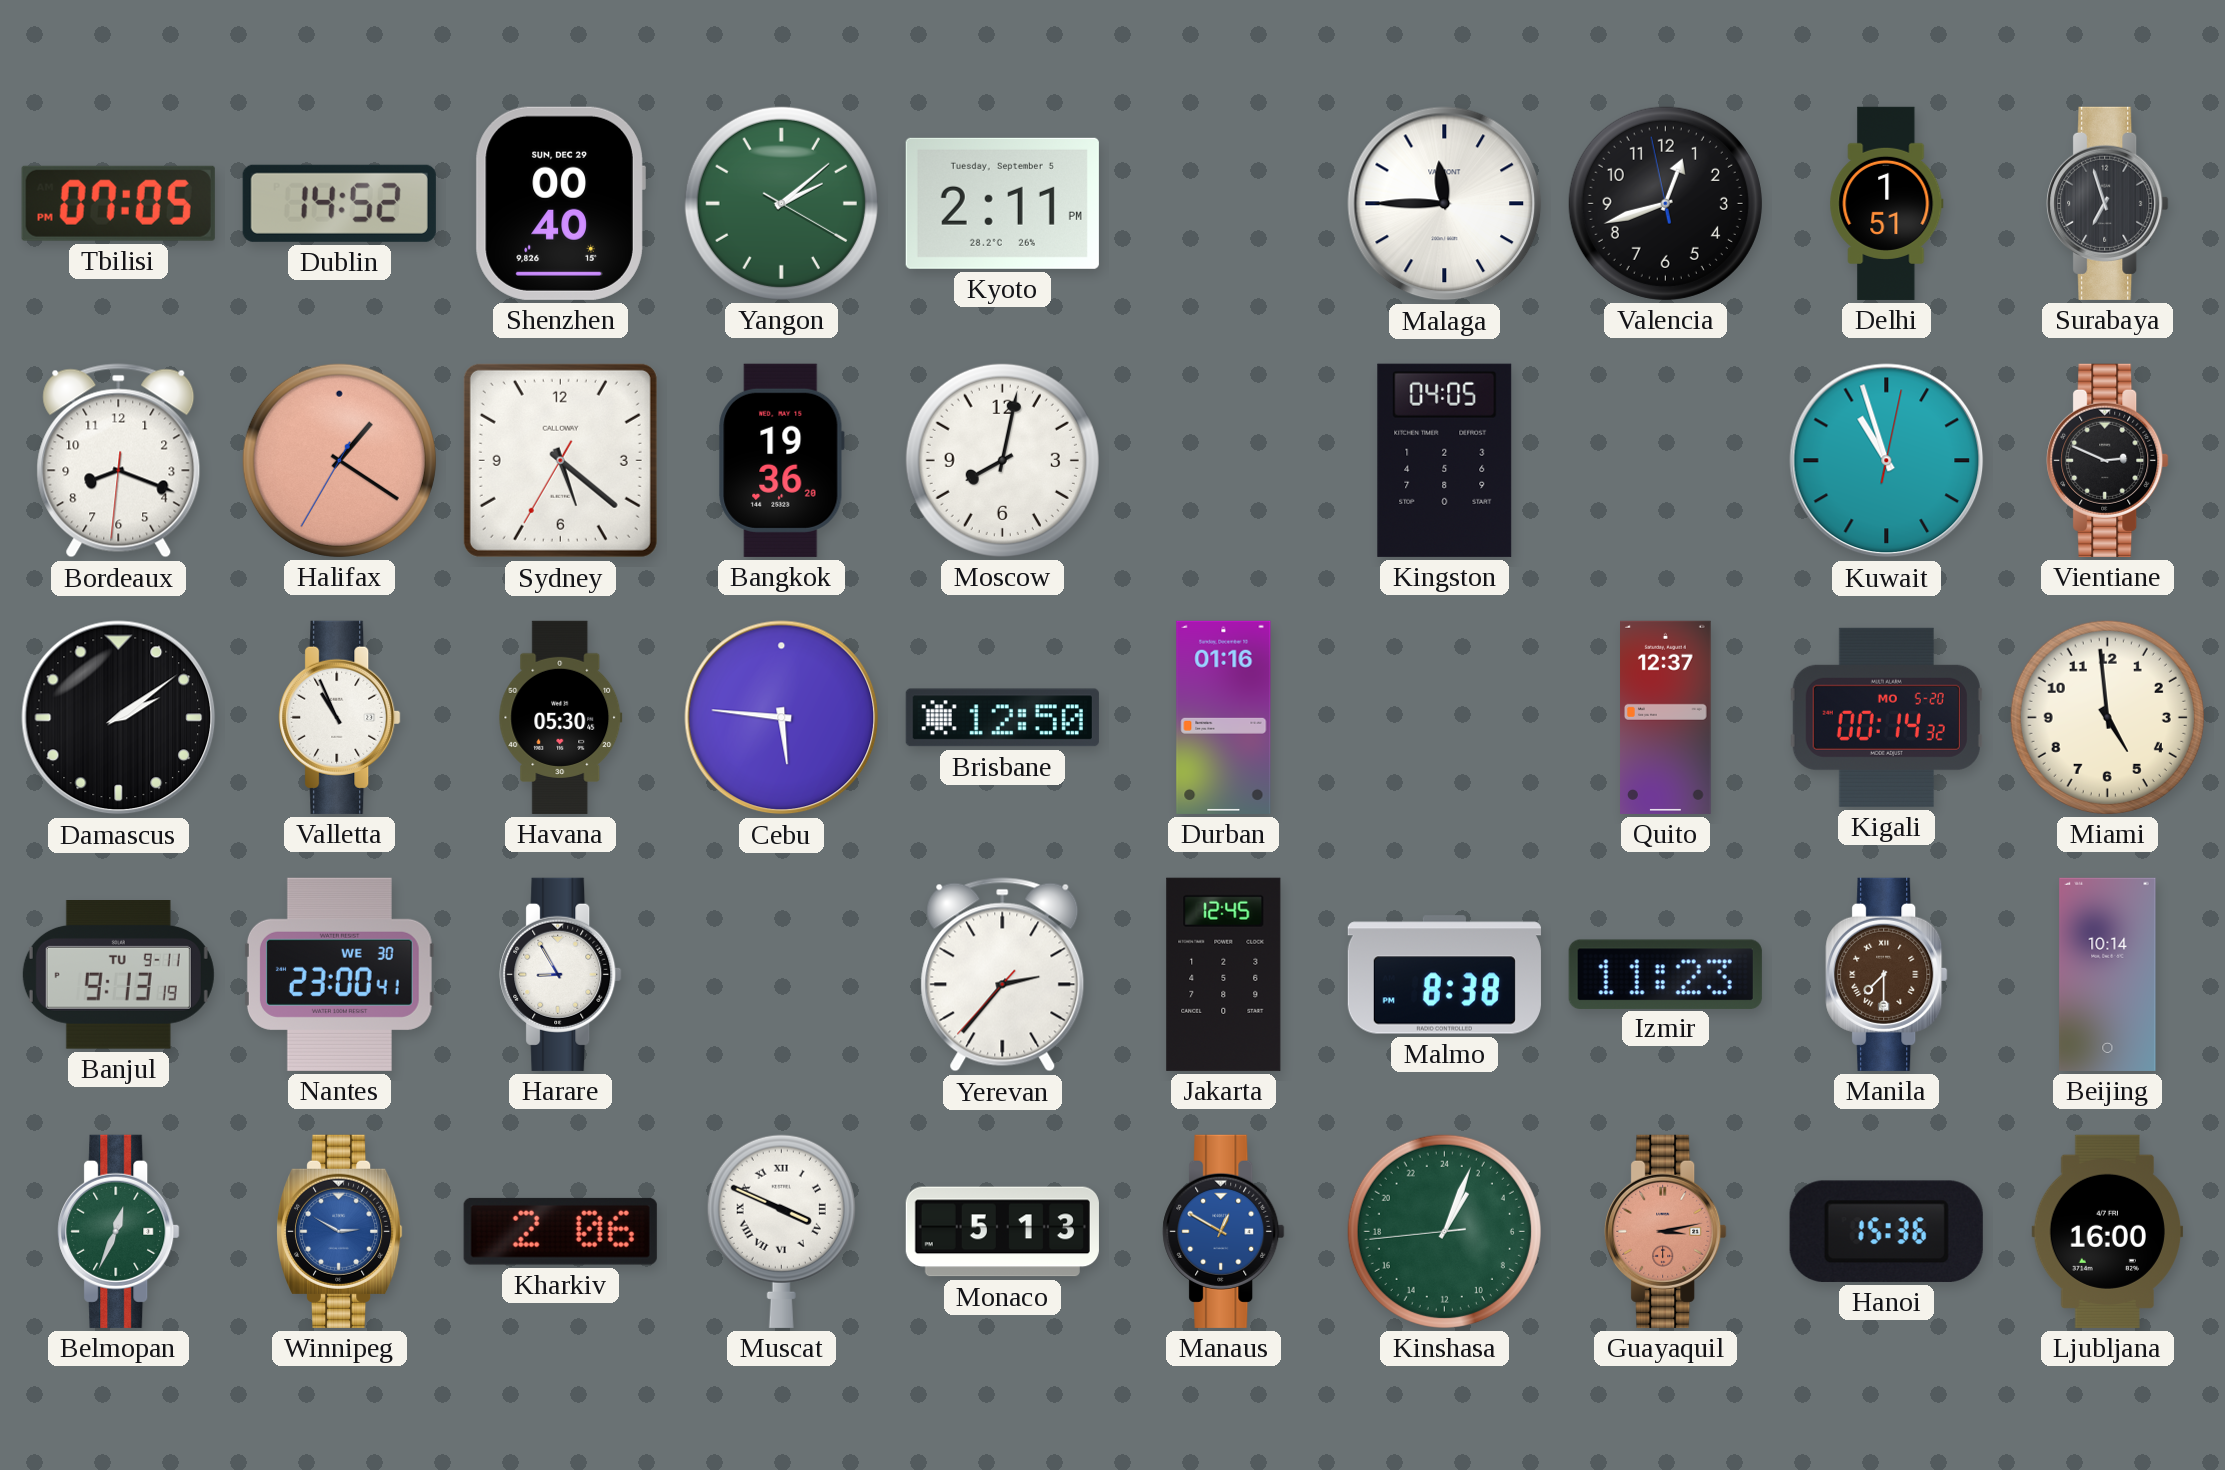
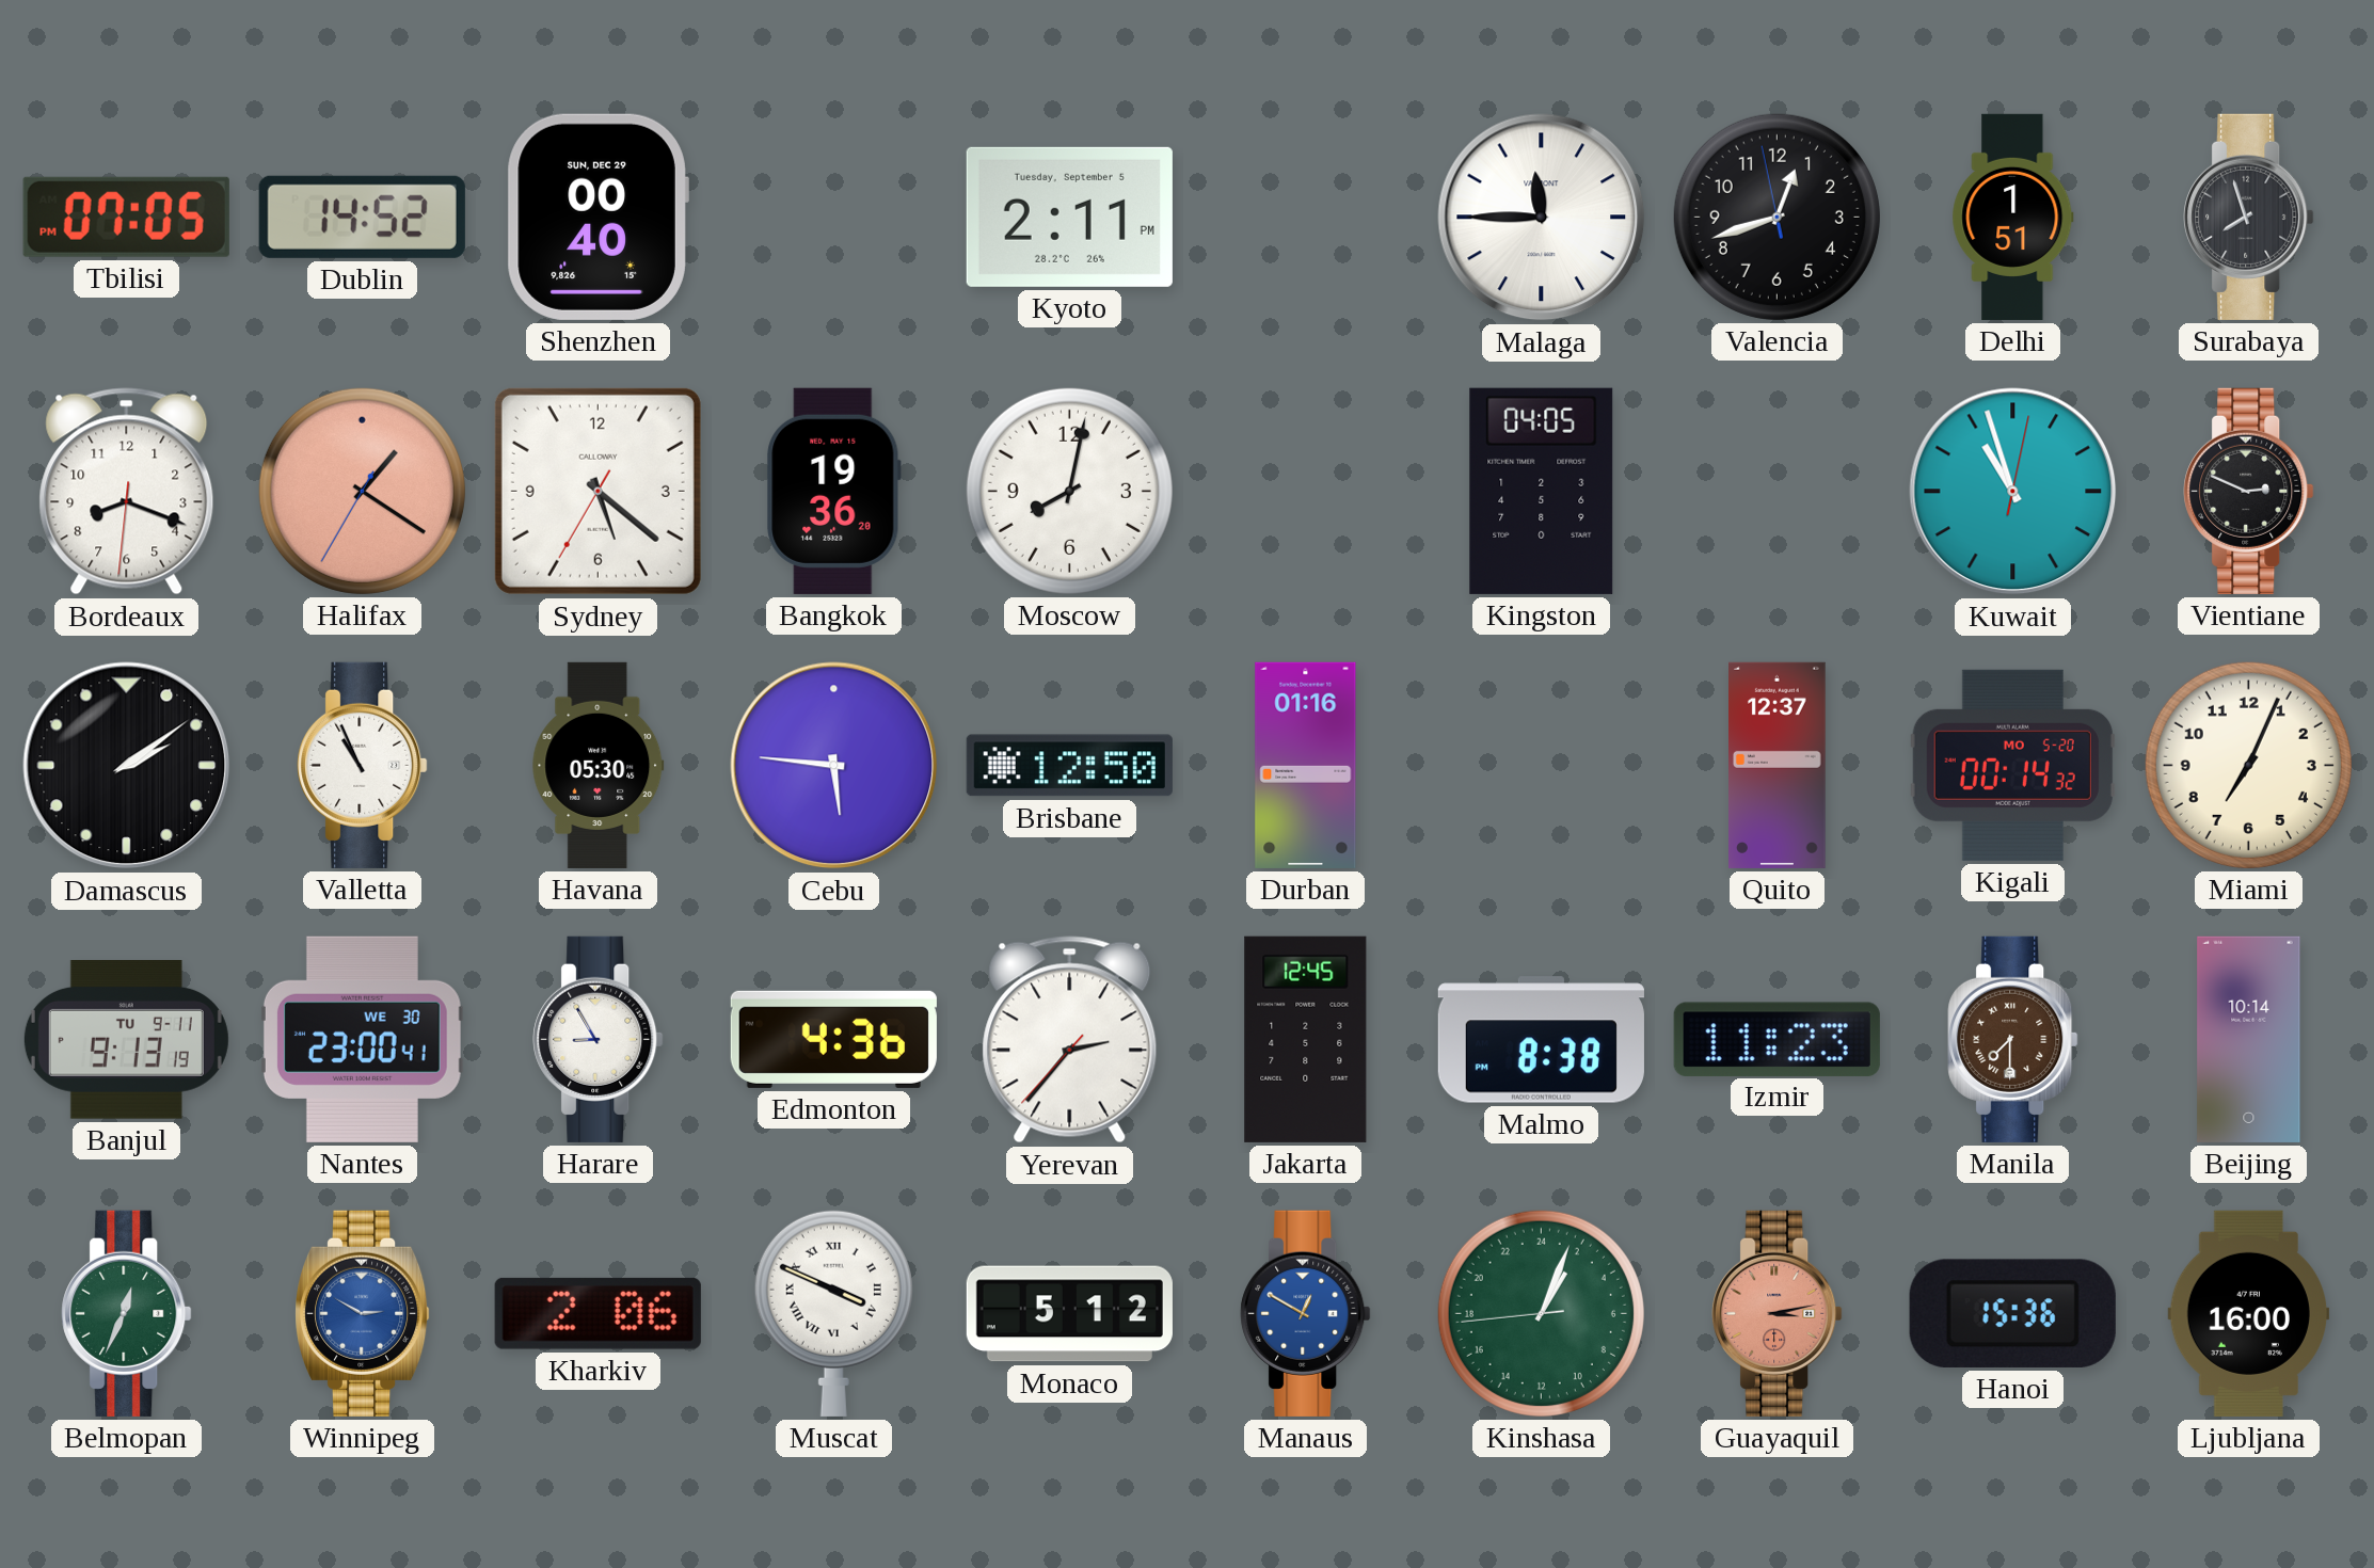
Yangon: 2:08 -> none (781, 203)
Surabaya: 6:57 -> 7:57 (2249, 217)
Miami: 4:59 -> 7:04 (2248, 765)
Edmonton: none -> 4:36 (833, 1039)
Monaco: 5:13 -> 5:12 (1069, 1314)
